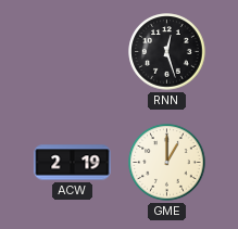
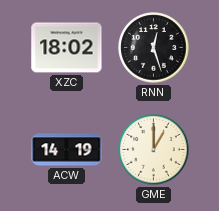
XZC: none -> 18:02 (67, 48)
ACW: 2:19 -> 14:19 (67, 150)
